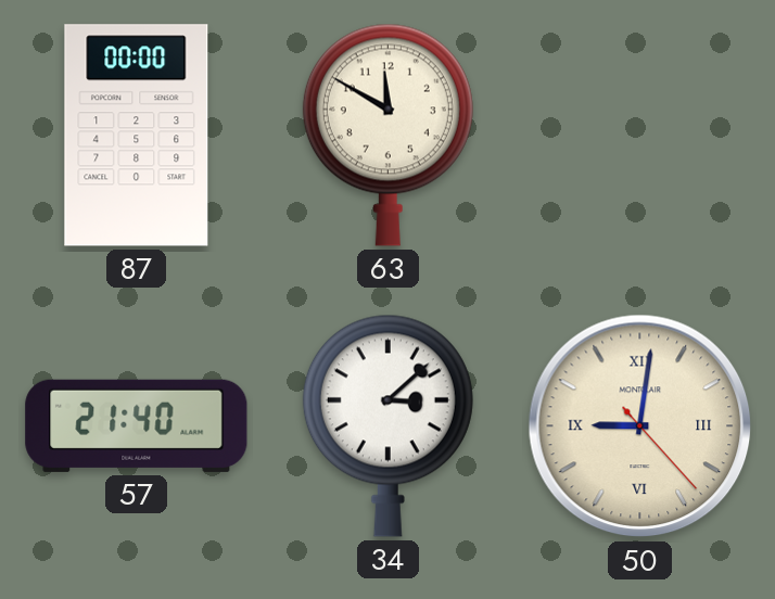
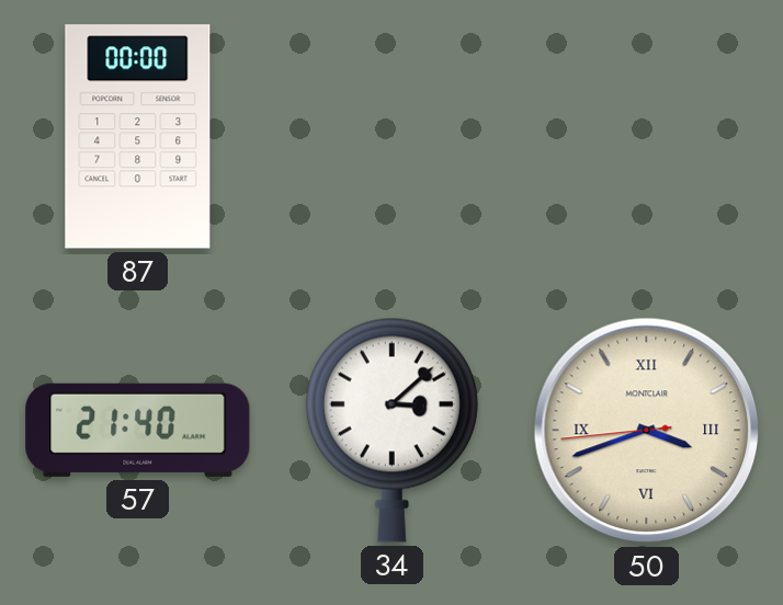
63: 11:50 -> none (387, 135)
50: 9:01 -> 3:41 (647, 431)
